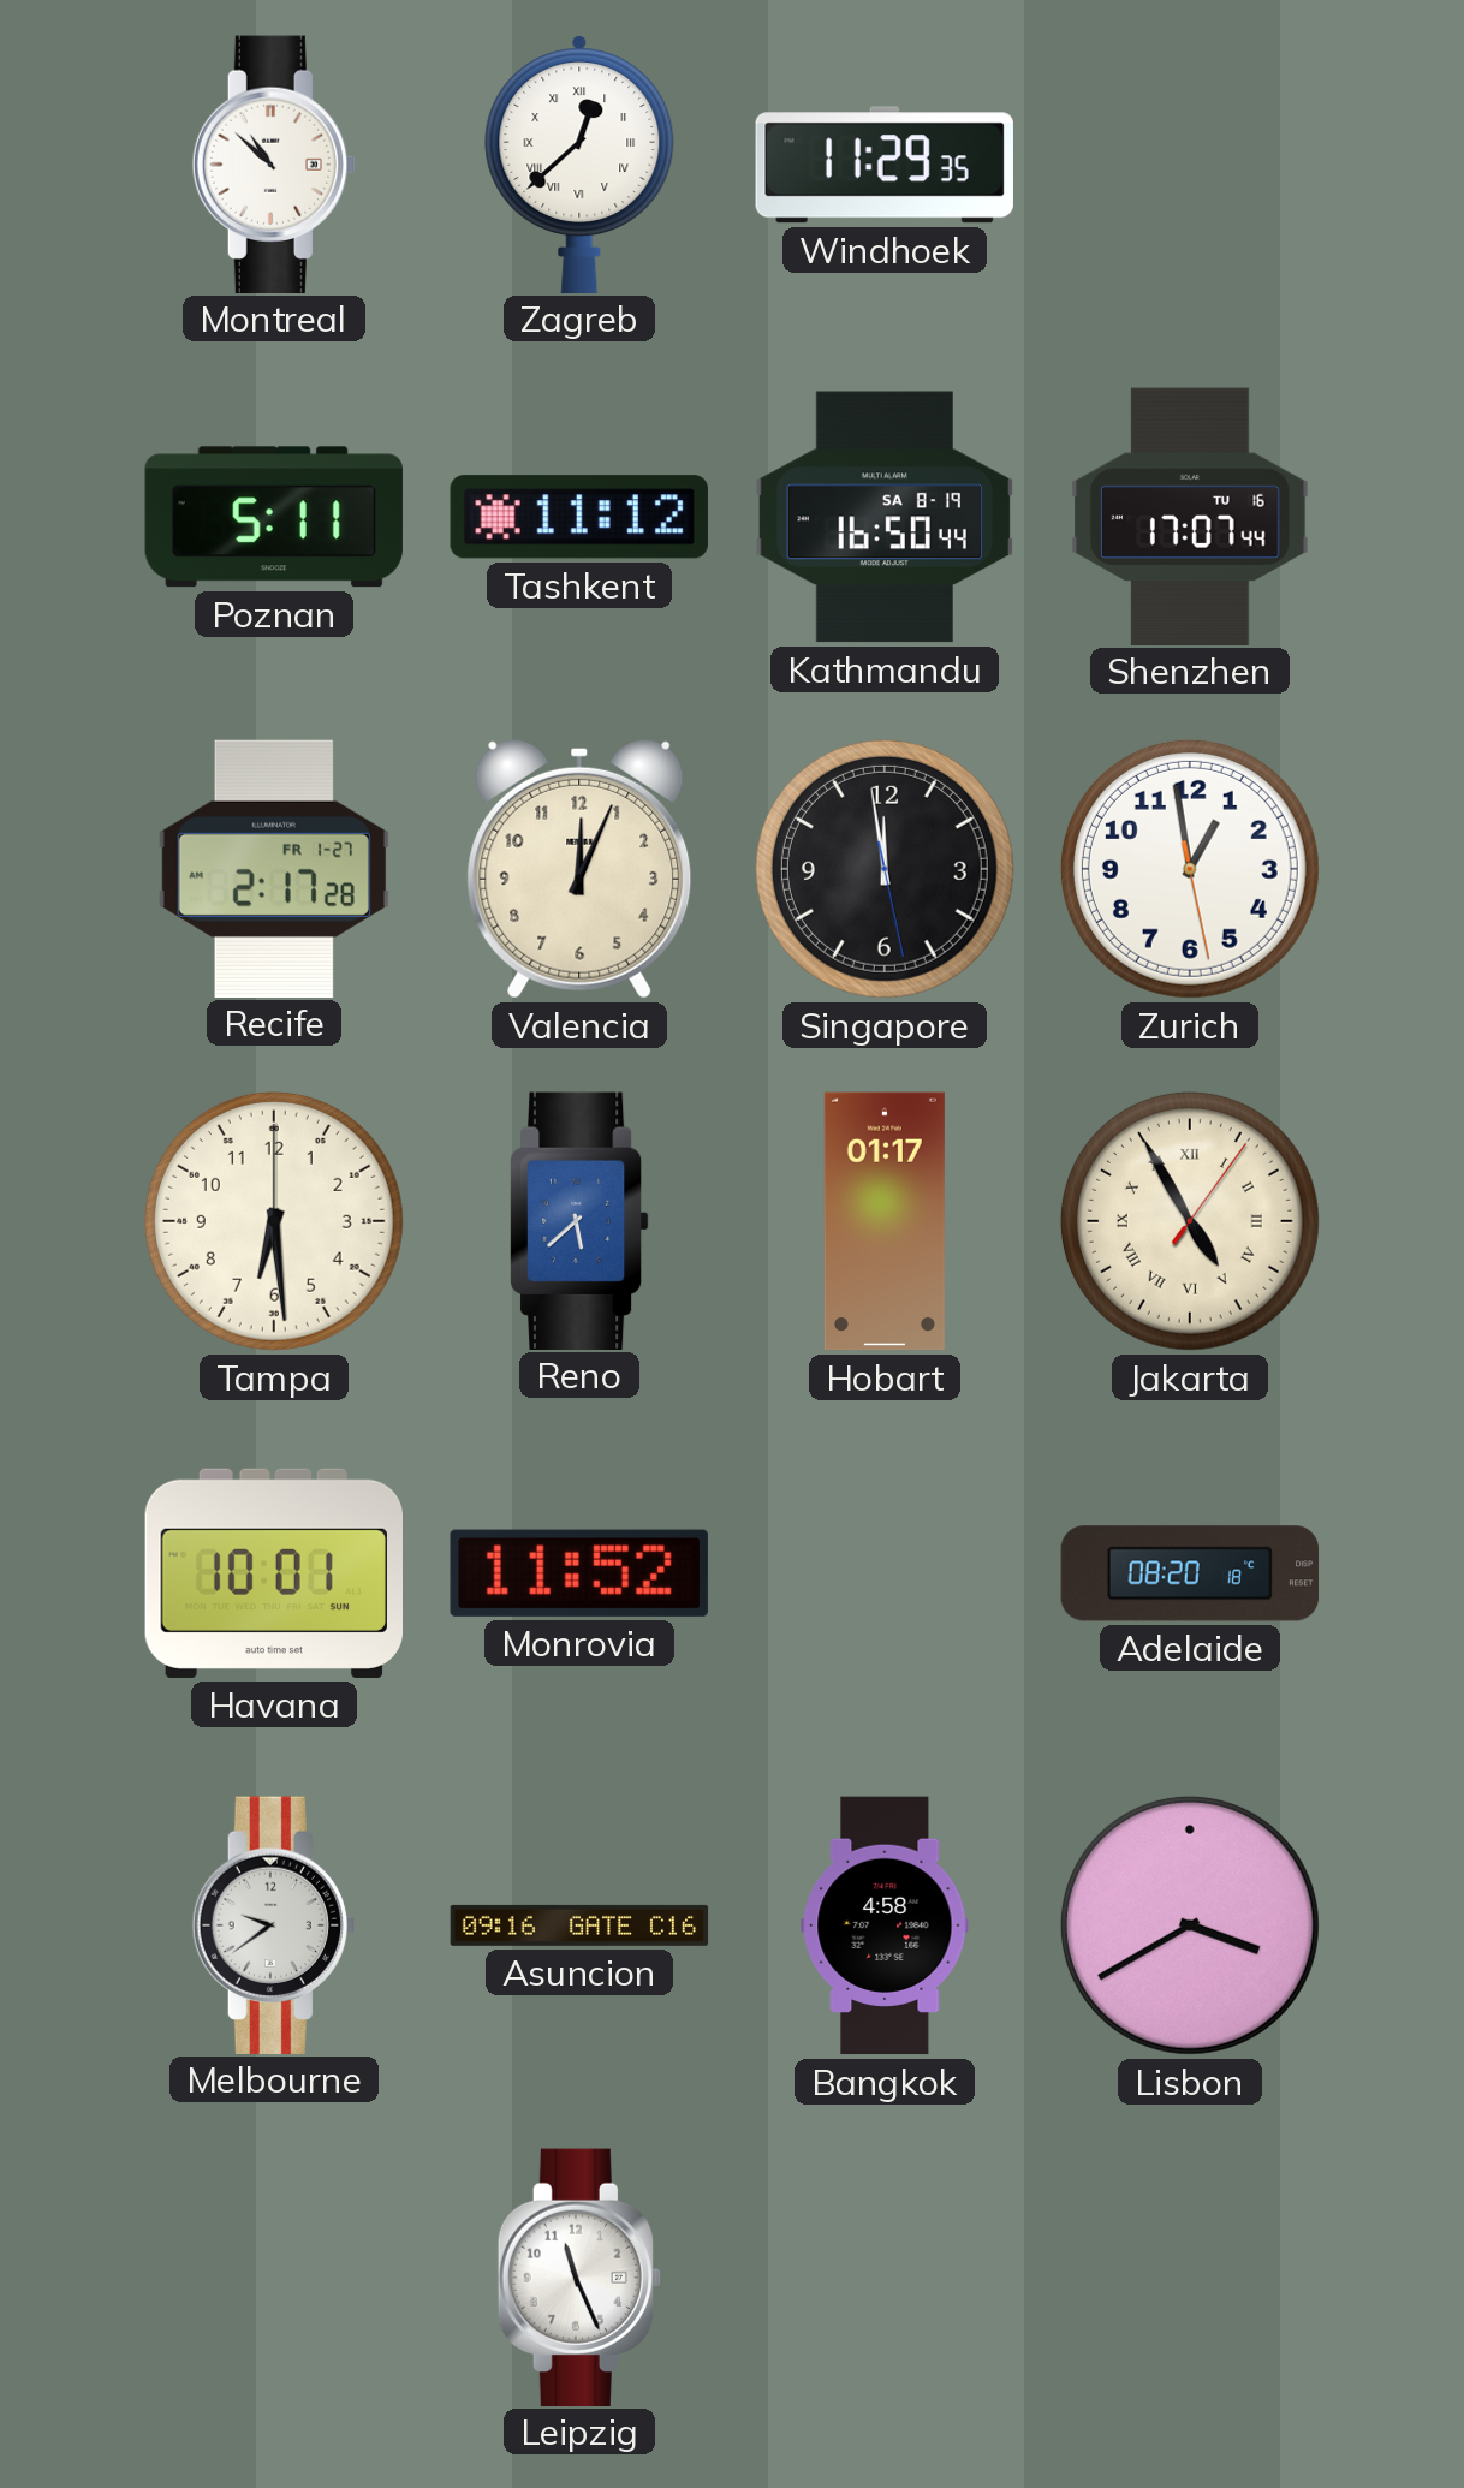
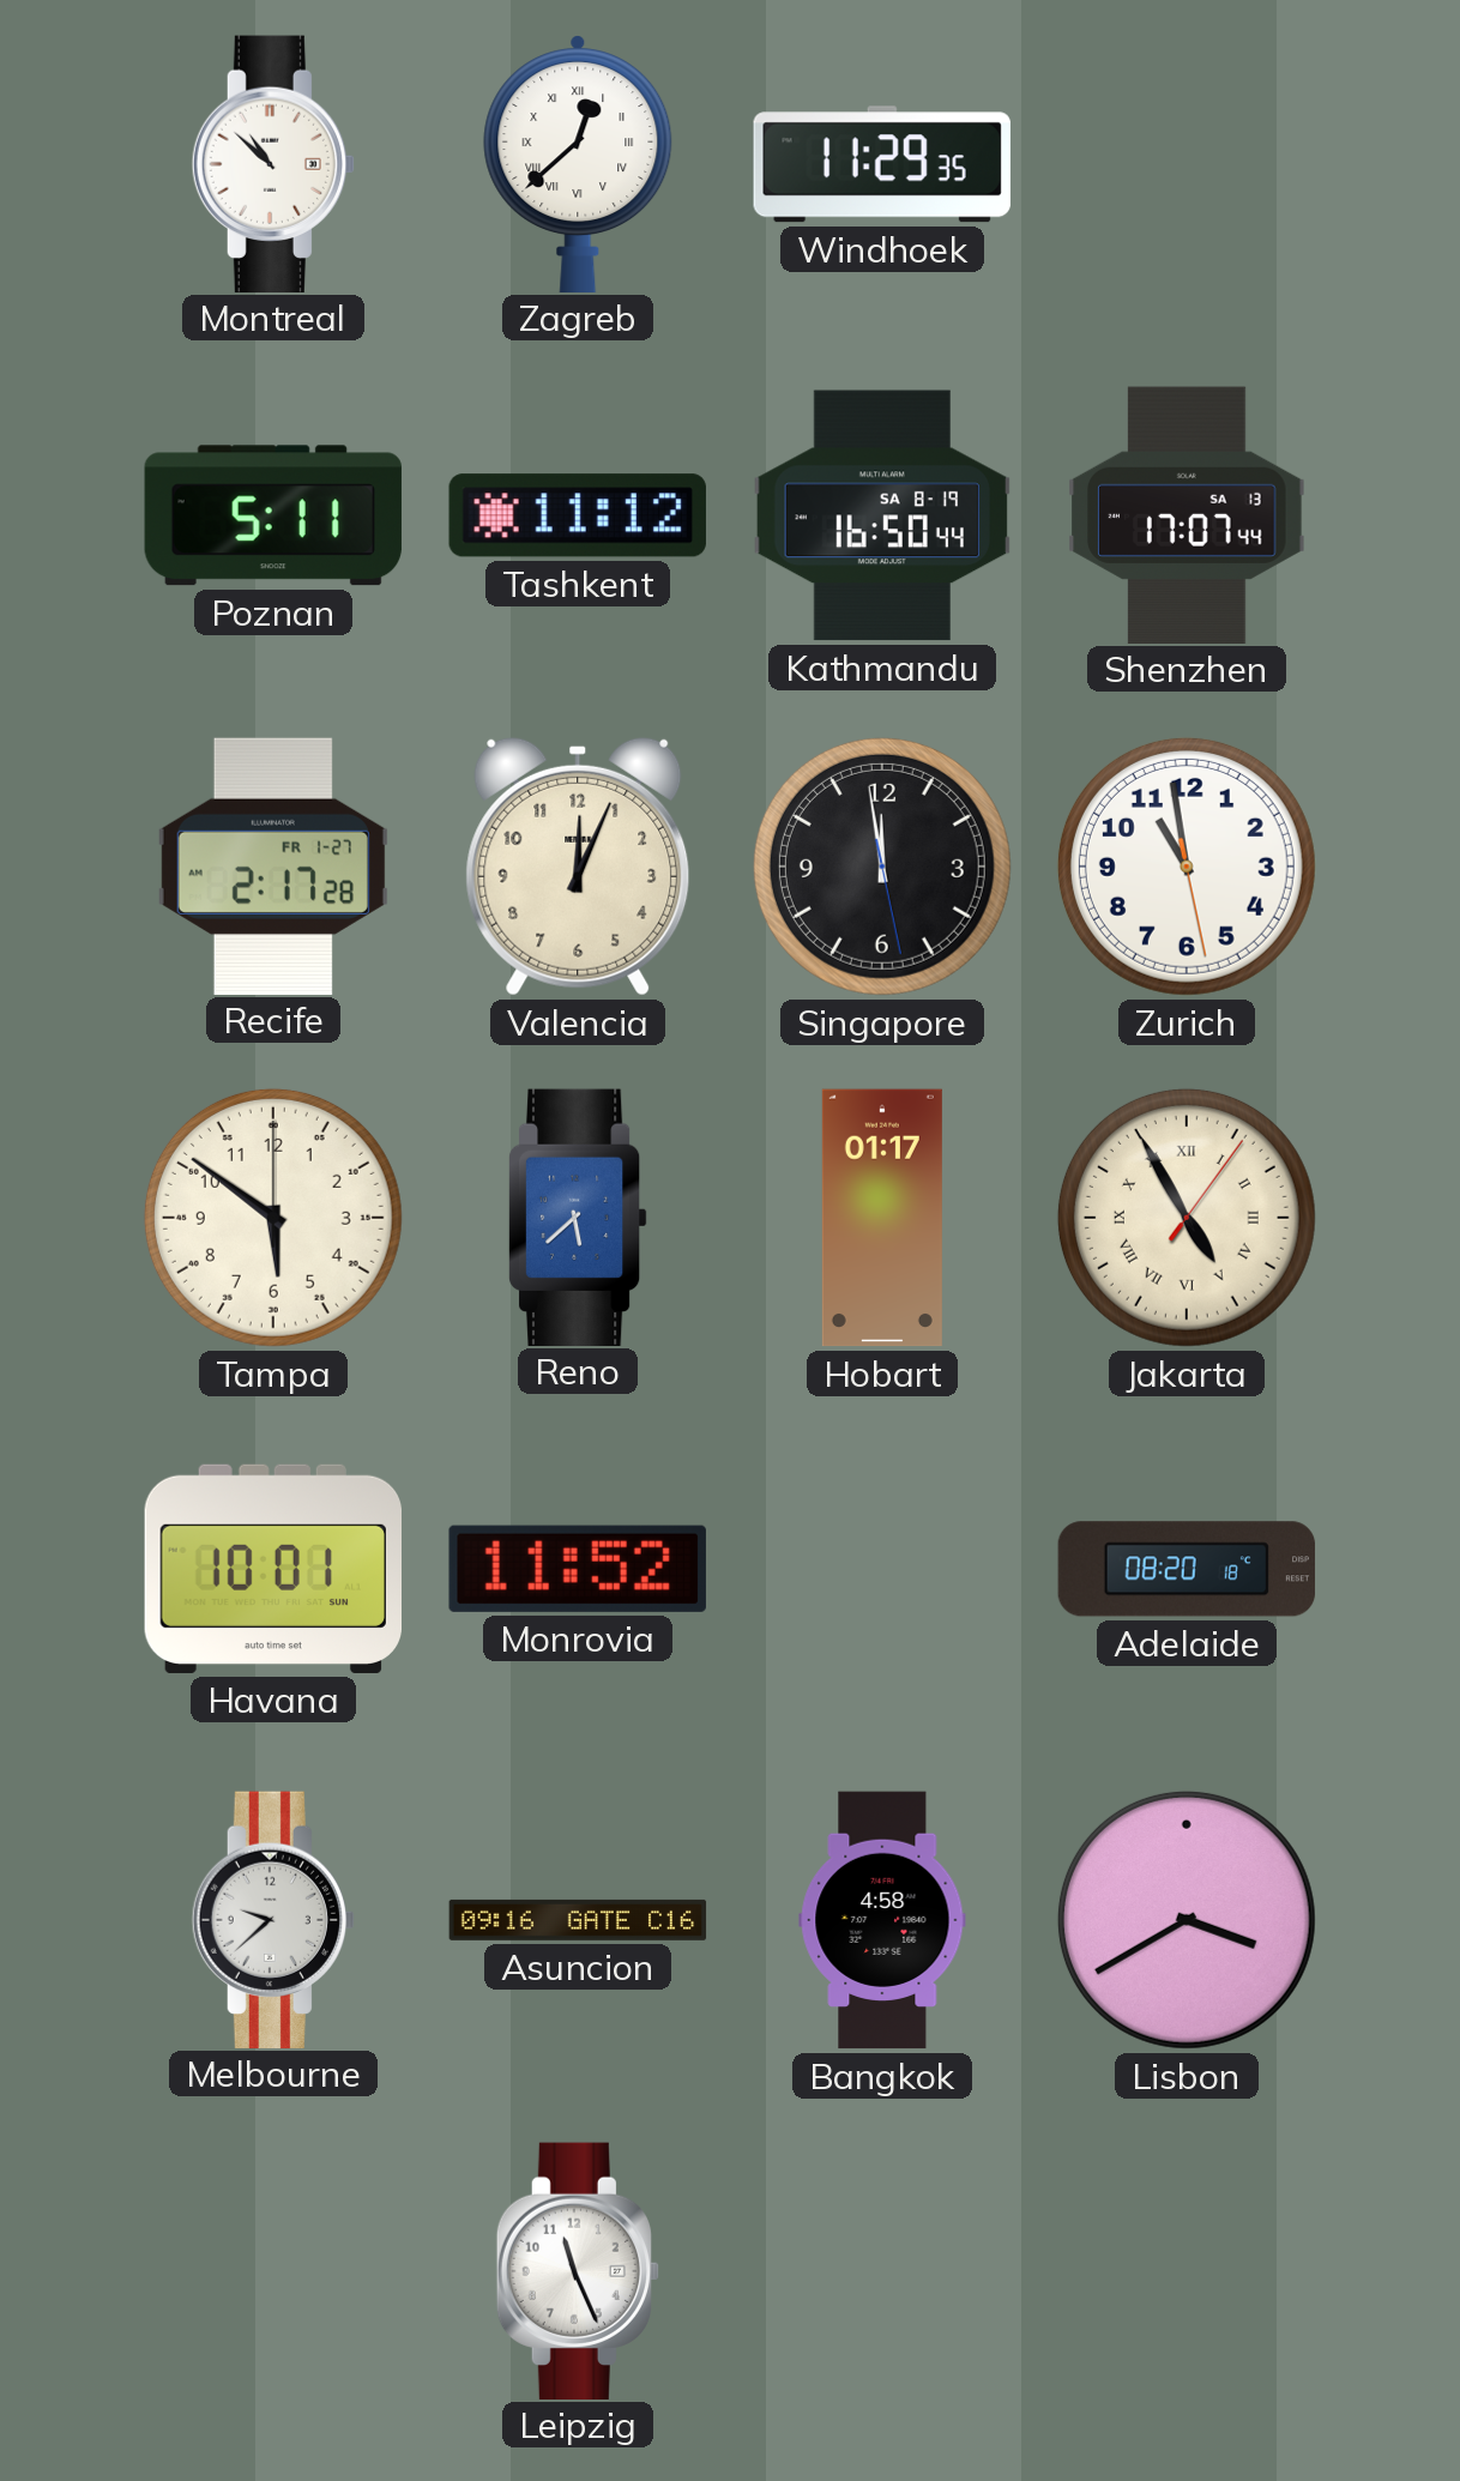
Shenzhen date: TU 16 -> SA 13 (1187, 514)
Zurich: 12:58 -> 10:58 (1187, 867)
Tampa: 6:29 -> 5:51 (273, 1218)
Melbourne: 9:39 -> 9:38 (272, 1919)
